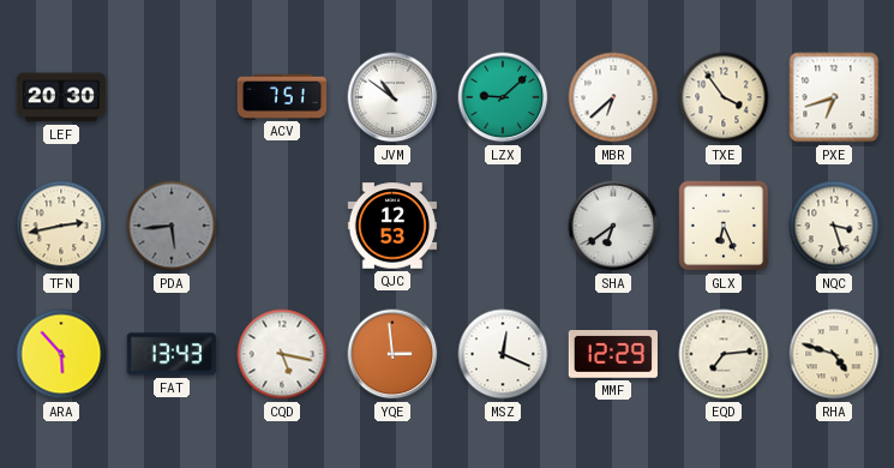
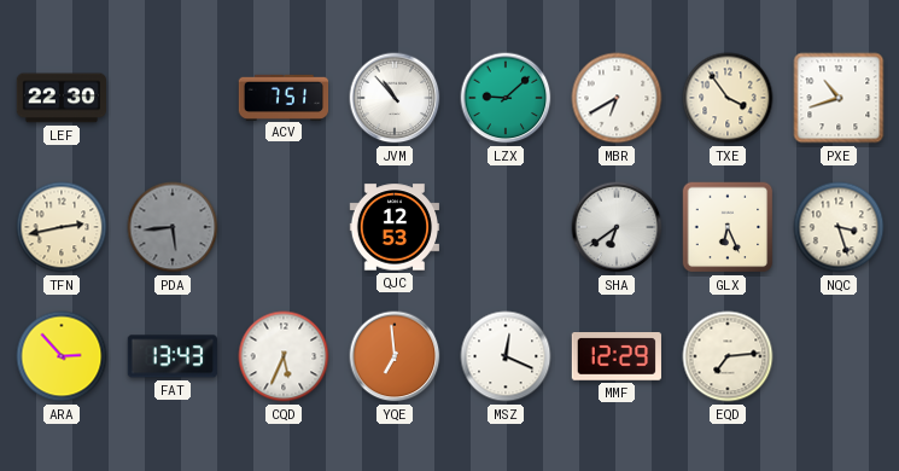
LEF: 20:30 -> 22:30 (62, 98)
JVM: 10:51 -> 10:53 (395, 98)
MBR: 6:38 -> 6:40 (617, 98)
PXE: 6:42 -> 10:42 (839, 98)
ARA: 5:53 -> 2:53 (62, 356)
CQD: 5:17 -> 5:34 (284, 356)
YQE: 2:59 -> 6:59 (395, 356)
RHA: 4:48 -> none (834, 354)
